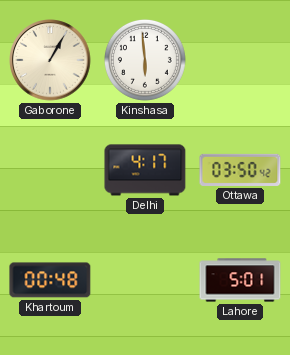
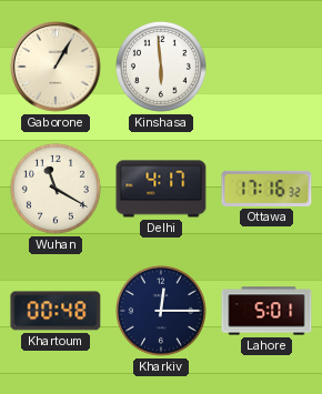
Wuhan: none -> 11:20 (56, 189)
Ottawa: 03:50 -> 17:16 (266, 189)
Kharkiv: none -> 12:15 (161, 311)
